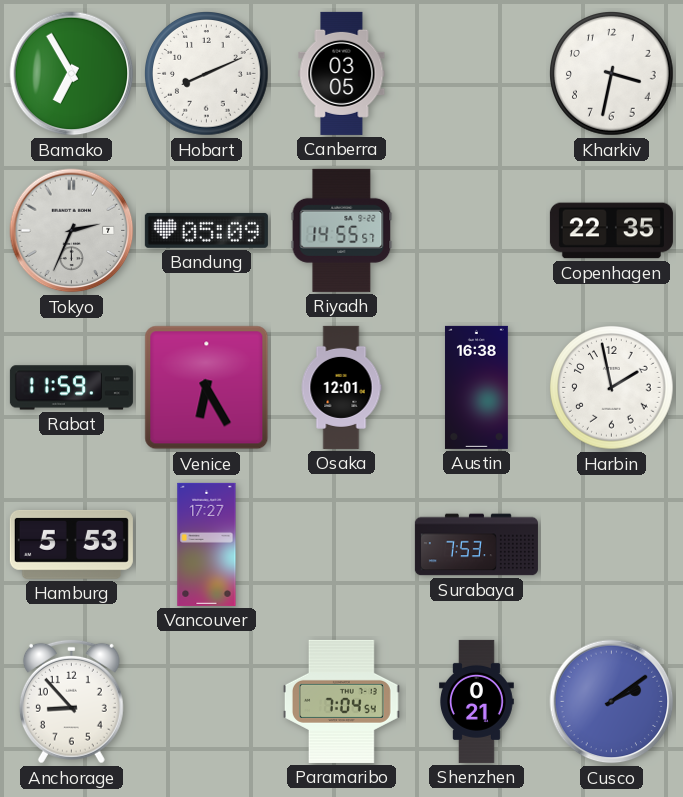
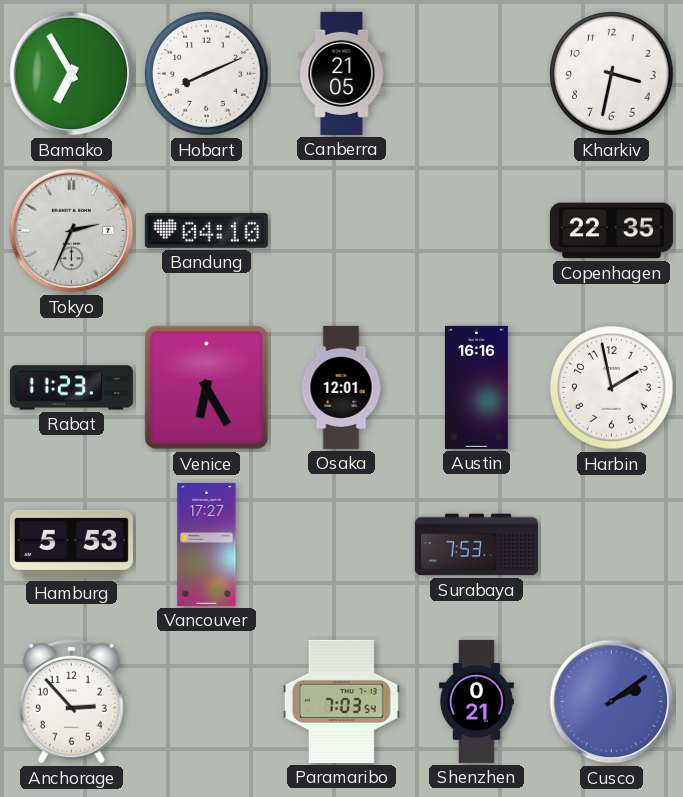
Canberra: 03:05 -> 21:05 (342, 73)
Bandung: 05:09 -> 04:10 (206, 230)
Riyadh: 14:55 -> none (342, 230)
Rabat: 11:59 -> 11:23 (71, 388)
Austin: 16:38 -> 16:16 (476, 387)
Anchorage: 8:53 -> 2:53 (71, 701)
Paramaribo: 7:04 -> 7:03 (341, 701)
